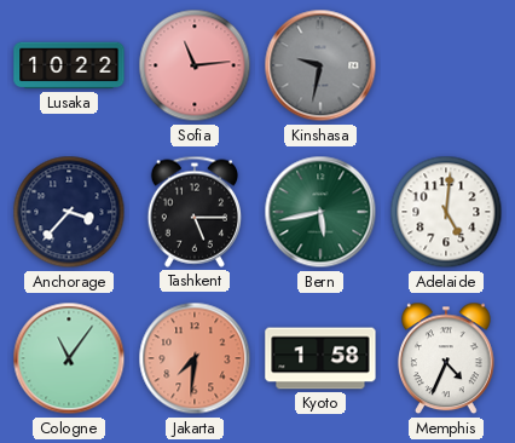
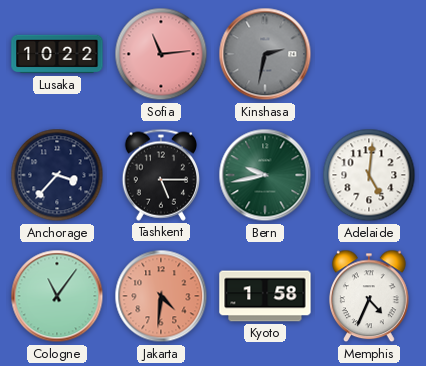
Kinshasa: 9:32 -> 2:32 (265, 54)
Bern: 5:43 -> 9:43 (265, 175)
Jakarta: 7:31 -> 4:31 (161, 296)
